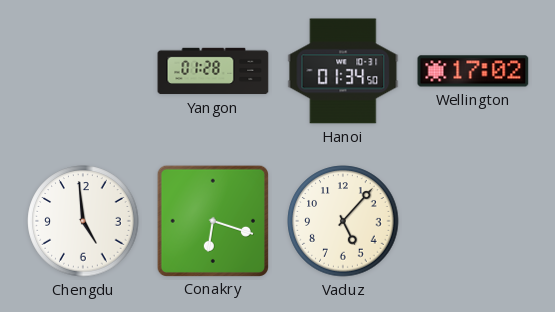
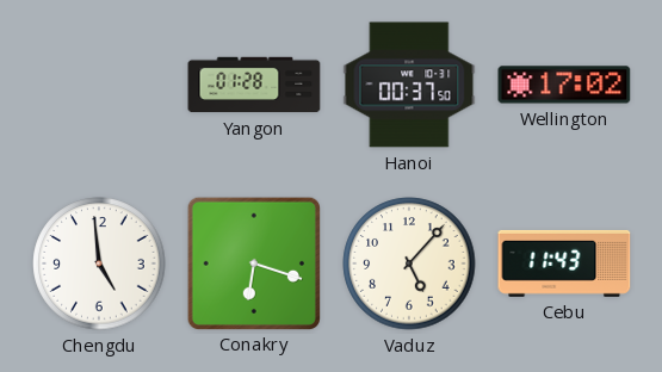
Hanoi: 01:34 -> 00:37 (409, 85)
Cebu: none -> 11:43 (564, 263)
